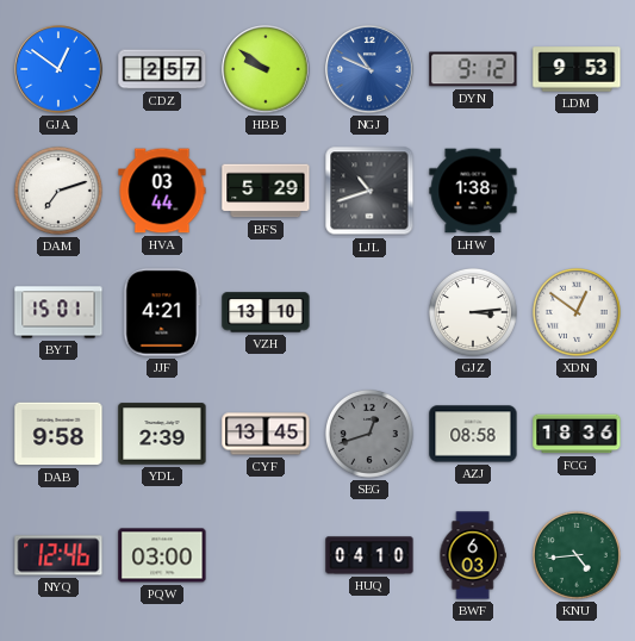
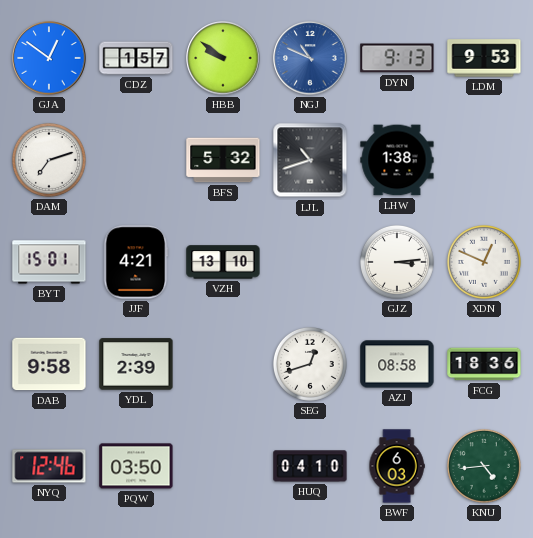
CDZ: 2:57 -> 1:57 (136, 58)
DYN: 9:12 -> 9:13 (397, 58)
HVA: 03:44 -> none (162, 191)
BFS: 5:29 -> 5:32 (223, 160)
XDN: 12:51 -> 12:49 (484, 262)
CYF: 13:45 -> none (266, 434)
SEG dial: grey -> white (310, 364)
PQW: 03:00 -> 03:50 (136, 466)
